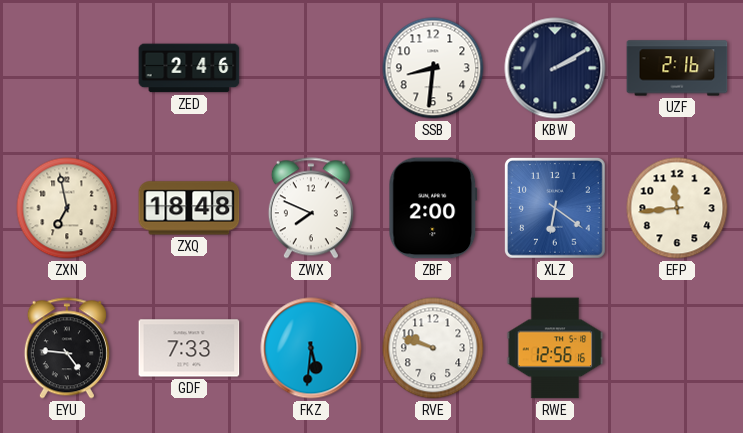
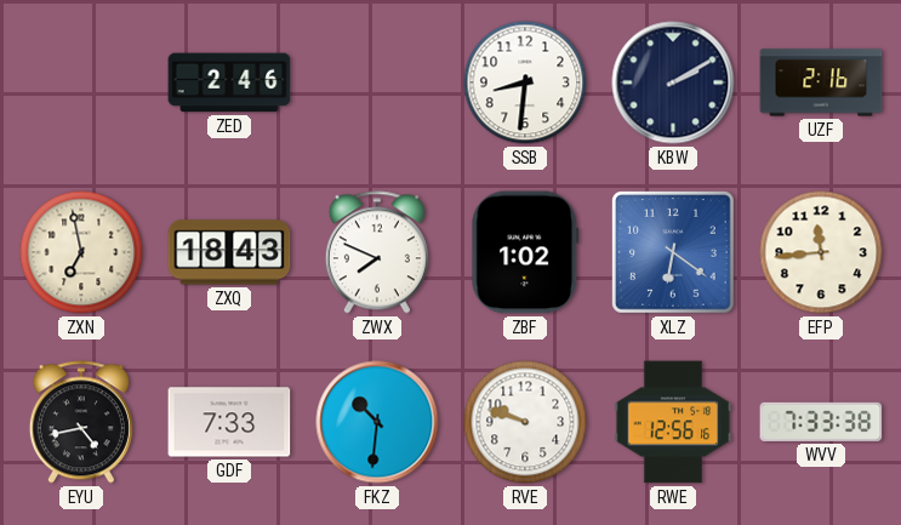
ZXQ: 18:48 -> 18:43 (229, 252)
ZBF: 2:00 -> 1:02 (525, 252)
EYU: 4:46 -> 4:43 (81, 422)
FKZ: 5:31 -> 10:31 (377, 422)
WVV: none -> 7:33 (821, 422)
